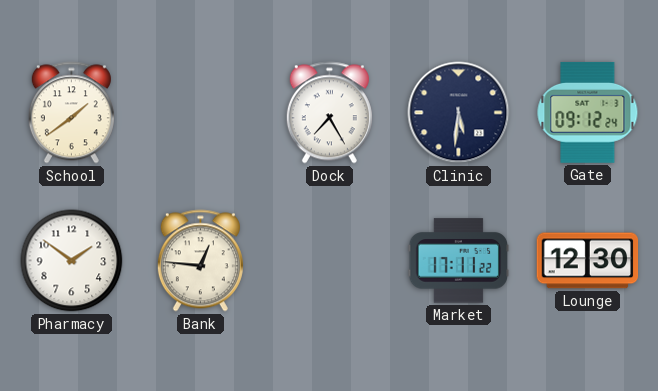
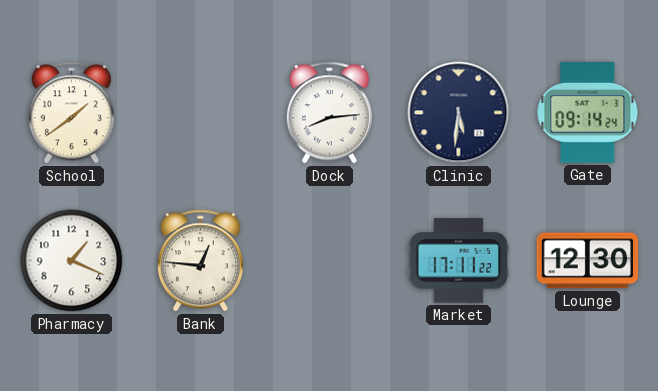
Dock: 7:25 -> 8:14 (329, 113)
Gate: 09:12 -> 09:14 (588, 112)
Pharmacy: 1:51 -> 1:19 (72, 261)
